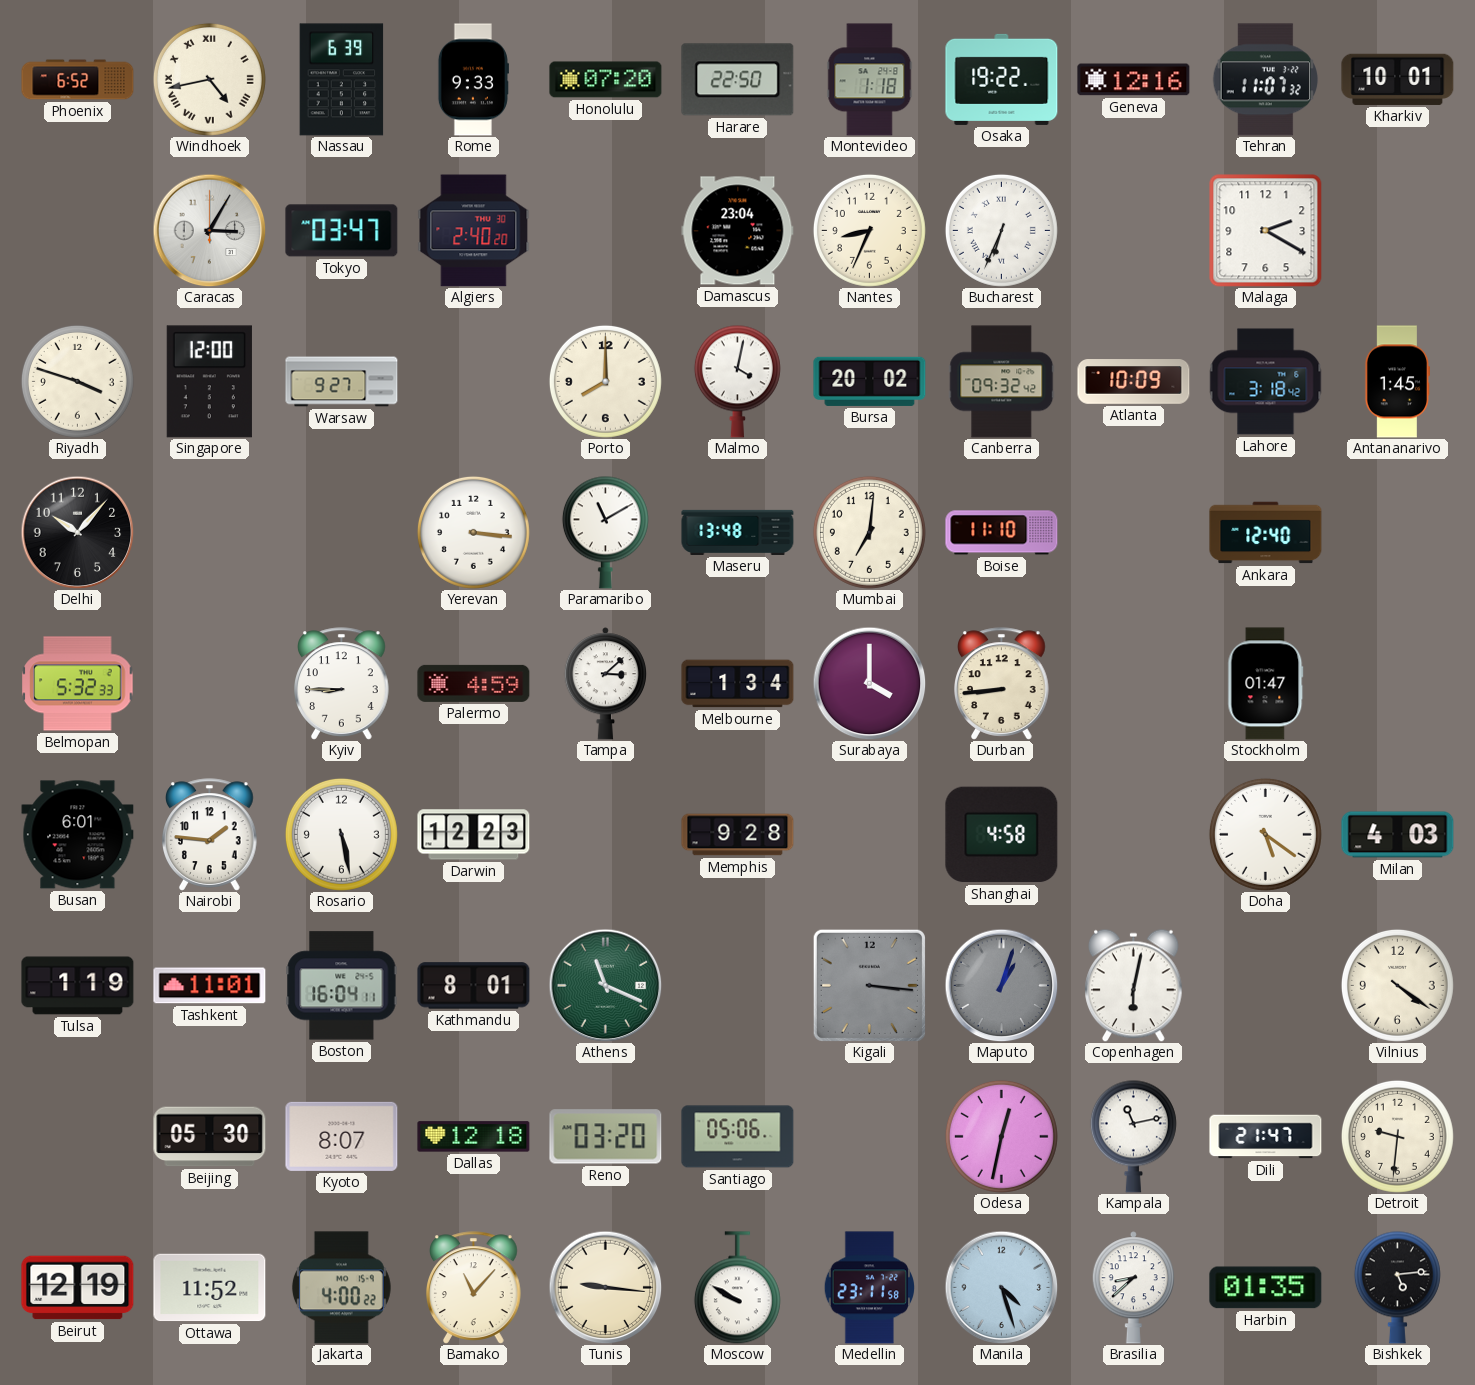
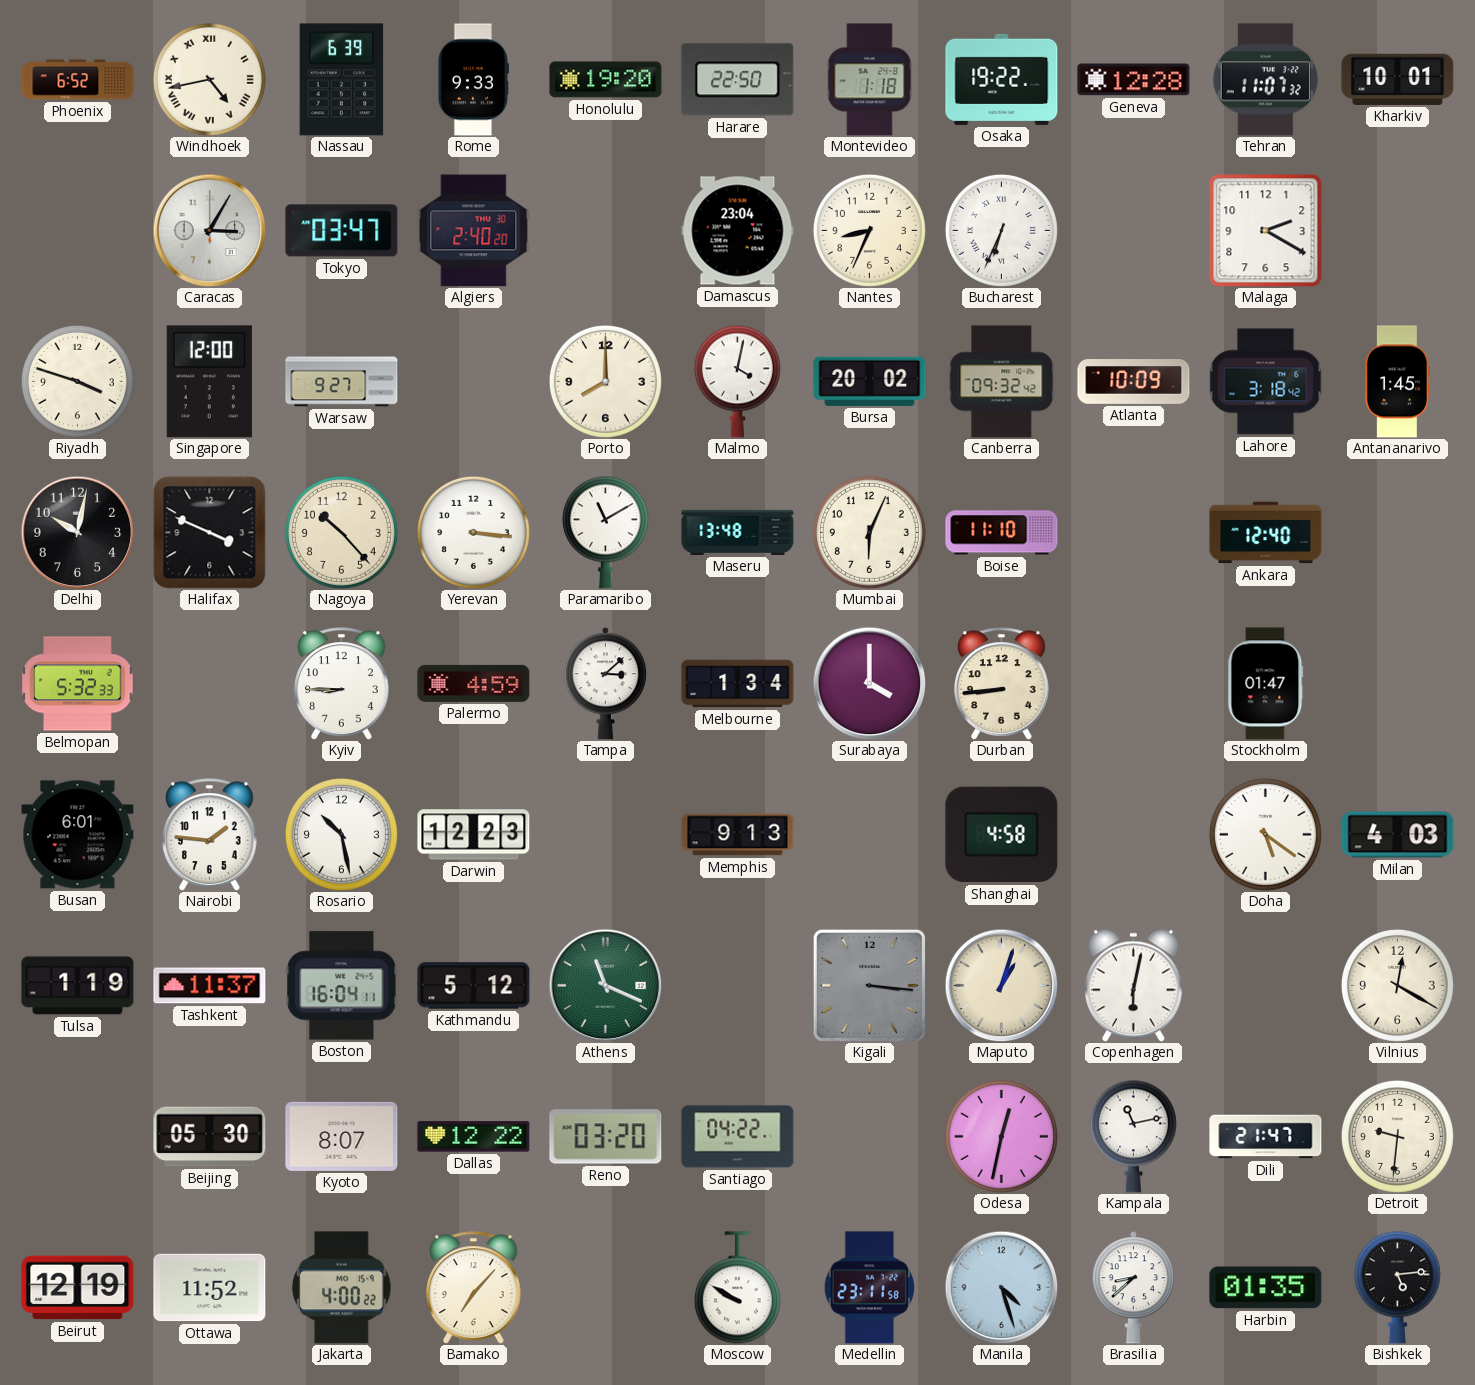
Honolulu: 07:20 -> 19:20 (606, 80)
Geneva: 12:16 -> 12:28 (1134, 80)
Delhi: 10:07 -> 10:02 (77, 532)
Halifax: none -> 3:49 (210, 533)
Nagoya: none -> 10:23 (341, 532)
Mumbai: 7:01 -> 6:04 (869, 532)
Rosario: 5:28 -> 10:28 (341, 834)
Memphis: 9:28 -> 9:13 (738, 835)
Tashkent: 11:01 -> 11:37 (210, 986)
Kathmandu: 8:01 -> 5:12 (474, 986)
Maputo dial: grey -> cream (1001, 985)
Vilnius: 4:21 -> 12:20 (1397, 985)
Dallas: 12:18 -> 12:22 (474, 1137)
Santiago: 05:06 -> 04:22 (738, 1137)
Bamako: 11:07 -> 7:07 (474, 1288)
Tunis: 9:16 -> none (605, 1287)
